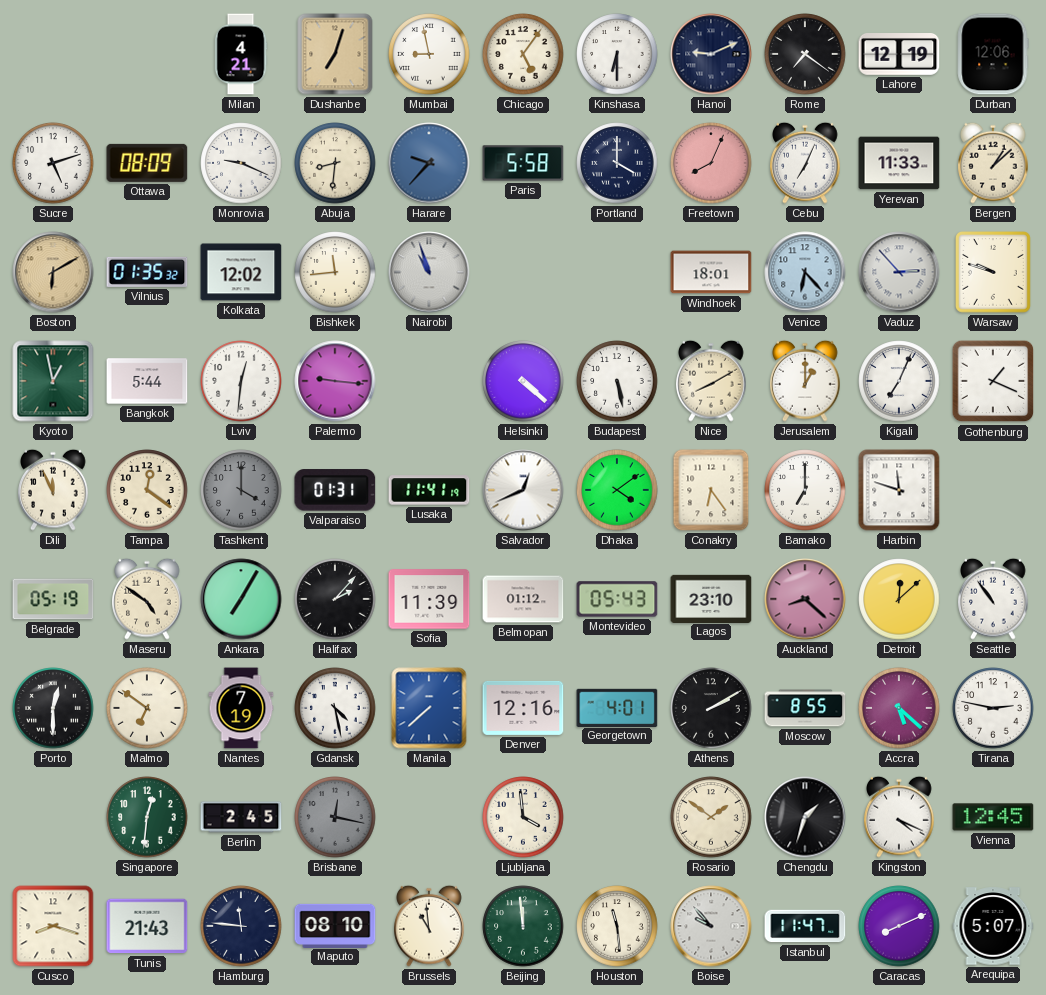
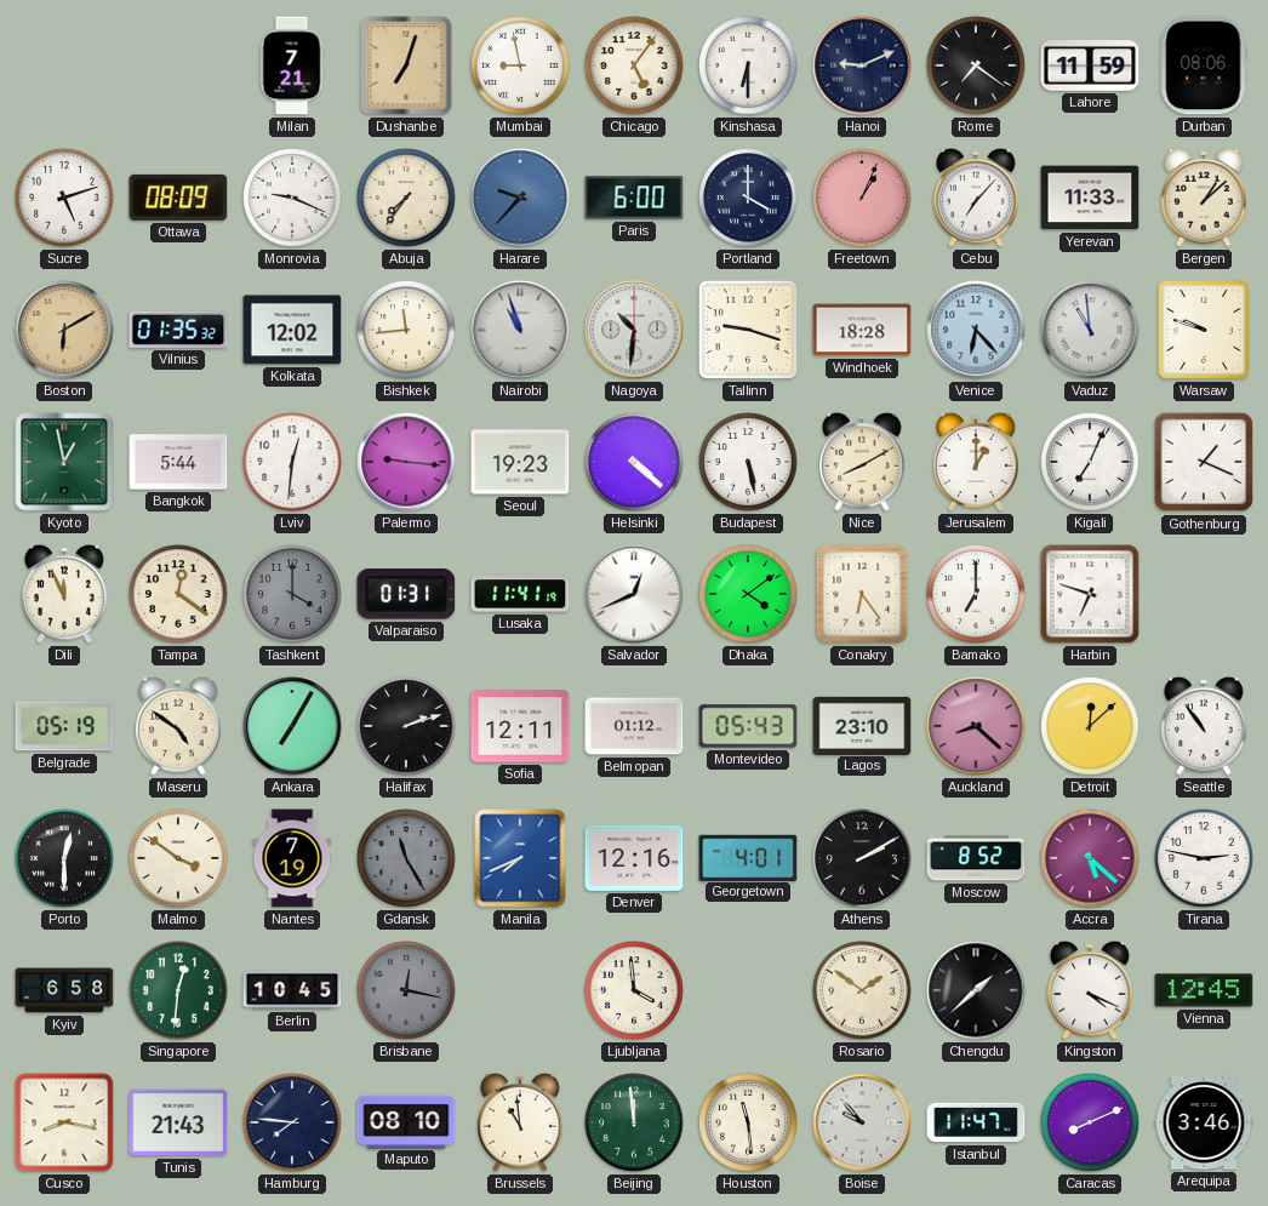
Milan: 4:21 -> 7:21 (292, 65)
Lahore: 12:19 -> 11:59 (1090, 67)
Durban: 12:06 -> 08:06 (1204, 65)
Abuja: 8:31 -> 7:36 (406, 198)
Paris: 5:58 -> 6:00 (634, 198)
Freetown: 8:04 -> 1:04 (862, 198)
Cebu: 7:04 -> 7:07 (976, 198)
Nagoya: none -> 10:31 (634, 330)
Tallinn: none -> 9:18 (748, 330)
Windhoek: 18:01 -> 18:28 (862, 330)
Vaduz: 2:53 -> 10:59 (1090, 330)
Seoul: none -> 19:23 (520, 462)
Harbin: 11:48 -> 6:48 (1090, 594)
Halifax: 2:07 -> 2:12 (406, 726)
Sofia: 11:39 -> 12:11 (520, 726)
Malmo: 6:51 -> 3:51 (178, 858)
Gdansk: 4:28 -> 11:25 (406, 858)
Gdansk dial: white -> grey (406, 858)
Manila: 7:38 -> 7:41 (520, 858)
Moscow: 8:55 -> 8:52 (976, 858)
Kyiv: none -> 6:58 (64, 990)
Berlin: 2:45 -> 10:45 (292, 990)
Chengdu: 1:33 -> 1:38 (976, 990)
Cusco: 8:18 -> 8:17 (64, 1122)
Hamburg: 11:46 -> 7:46 (292, 1122)
Arequipa: 5:07 -> 3:46 (1204, 1122)
